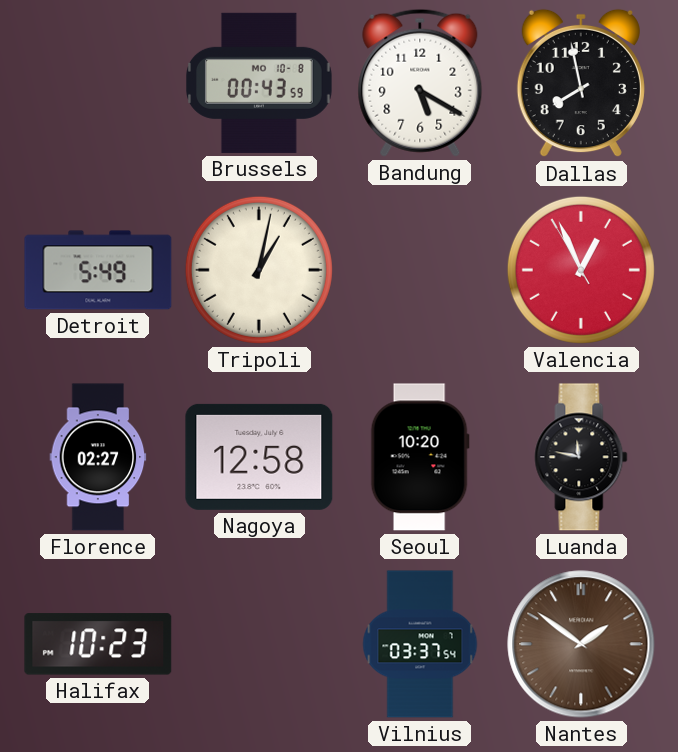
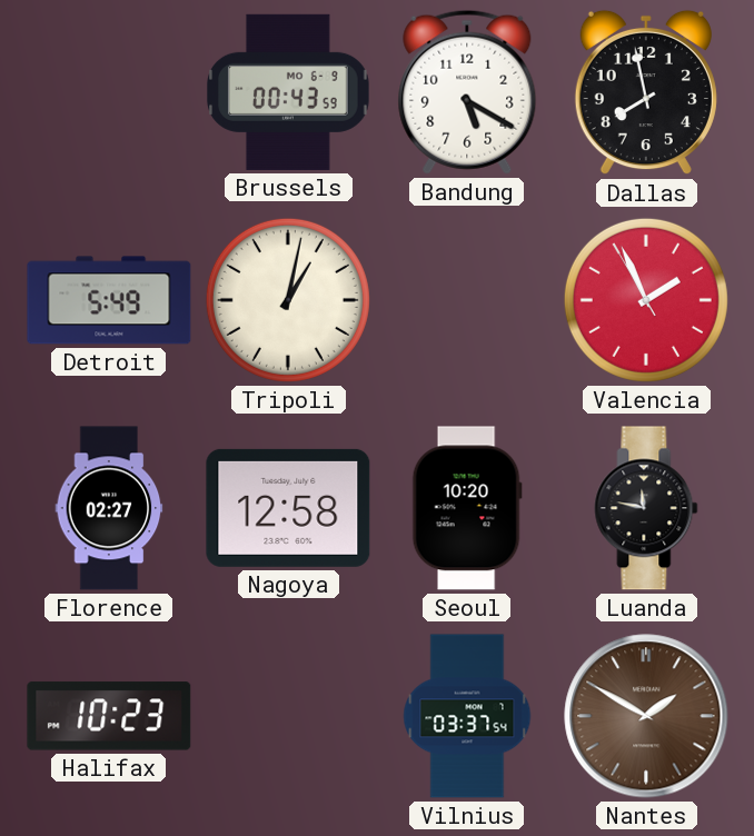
Brussels date: MO 10-8 -> MO 6-9 (288, 92)
Valencia: 12:55 -> 1:55 (646, 300)
Nantes: 1:51 -> 1:50 (646, 716)
